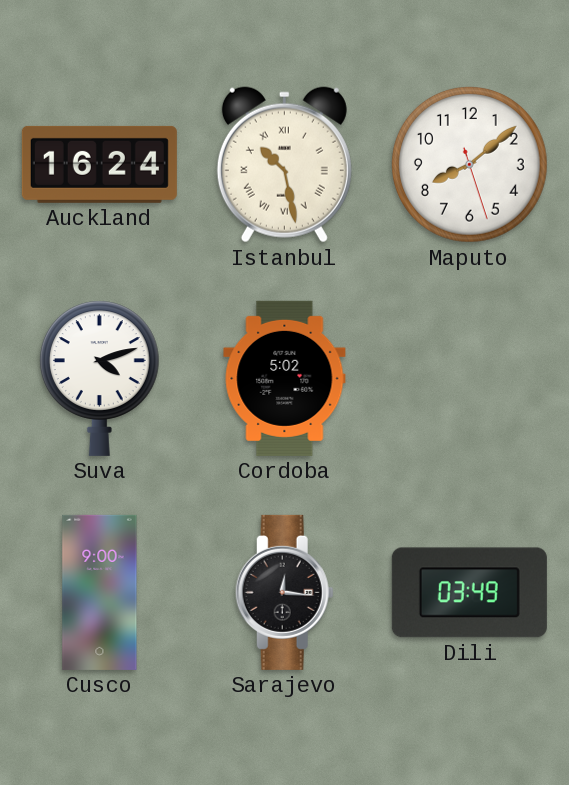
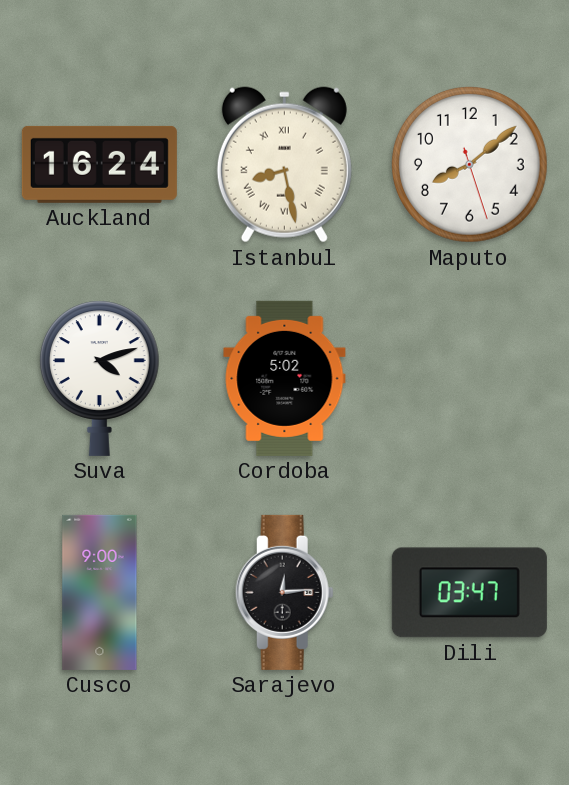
Istanbul: 10:28 -> 8:28 (284, 165)
Sarajevo: 12:16 -> 12:14 (284, 592)
Dili: 03:49 -> 03:47 (469, 593)
